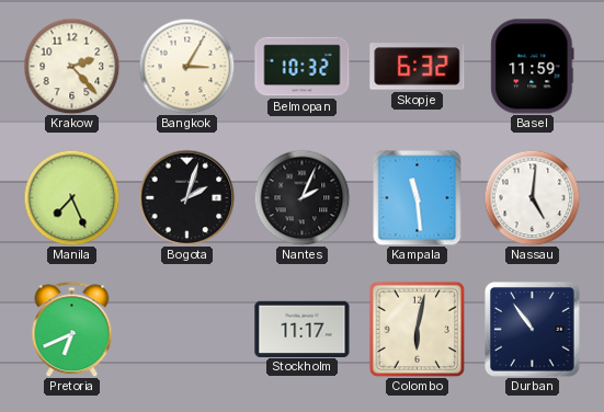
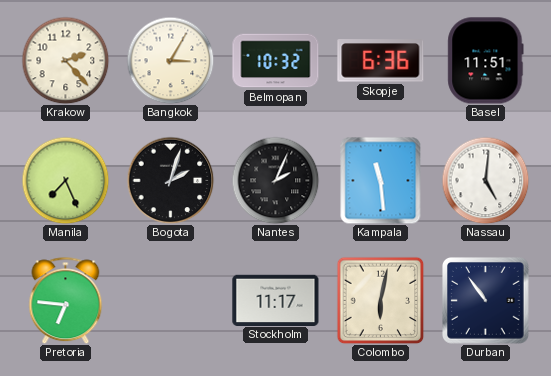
Skopje: 6:32 -> 6:36 (381, 61)
Basel: 11:59 -> 11:51 (486, 61)
Pretoria: 6:41 -> 6:46 (66, 300)
